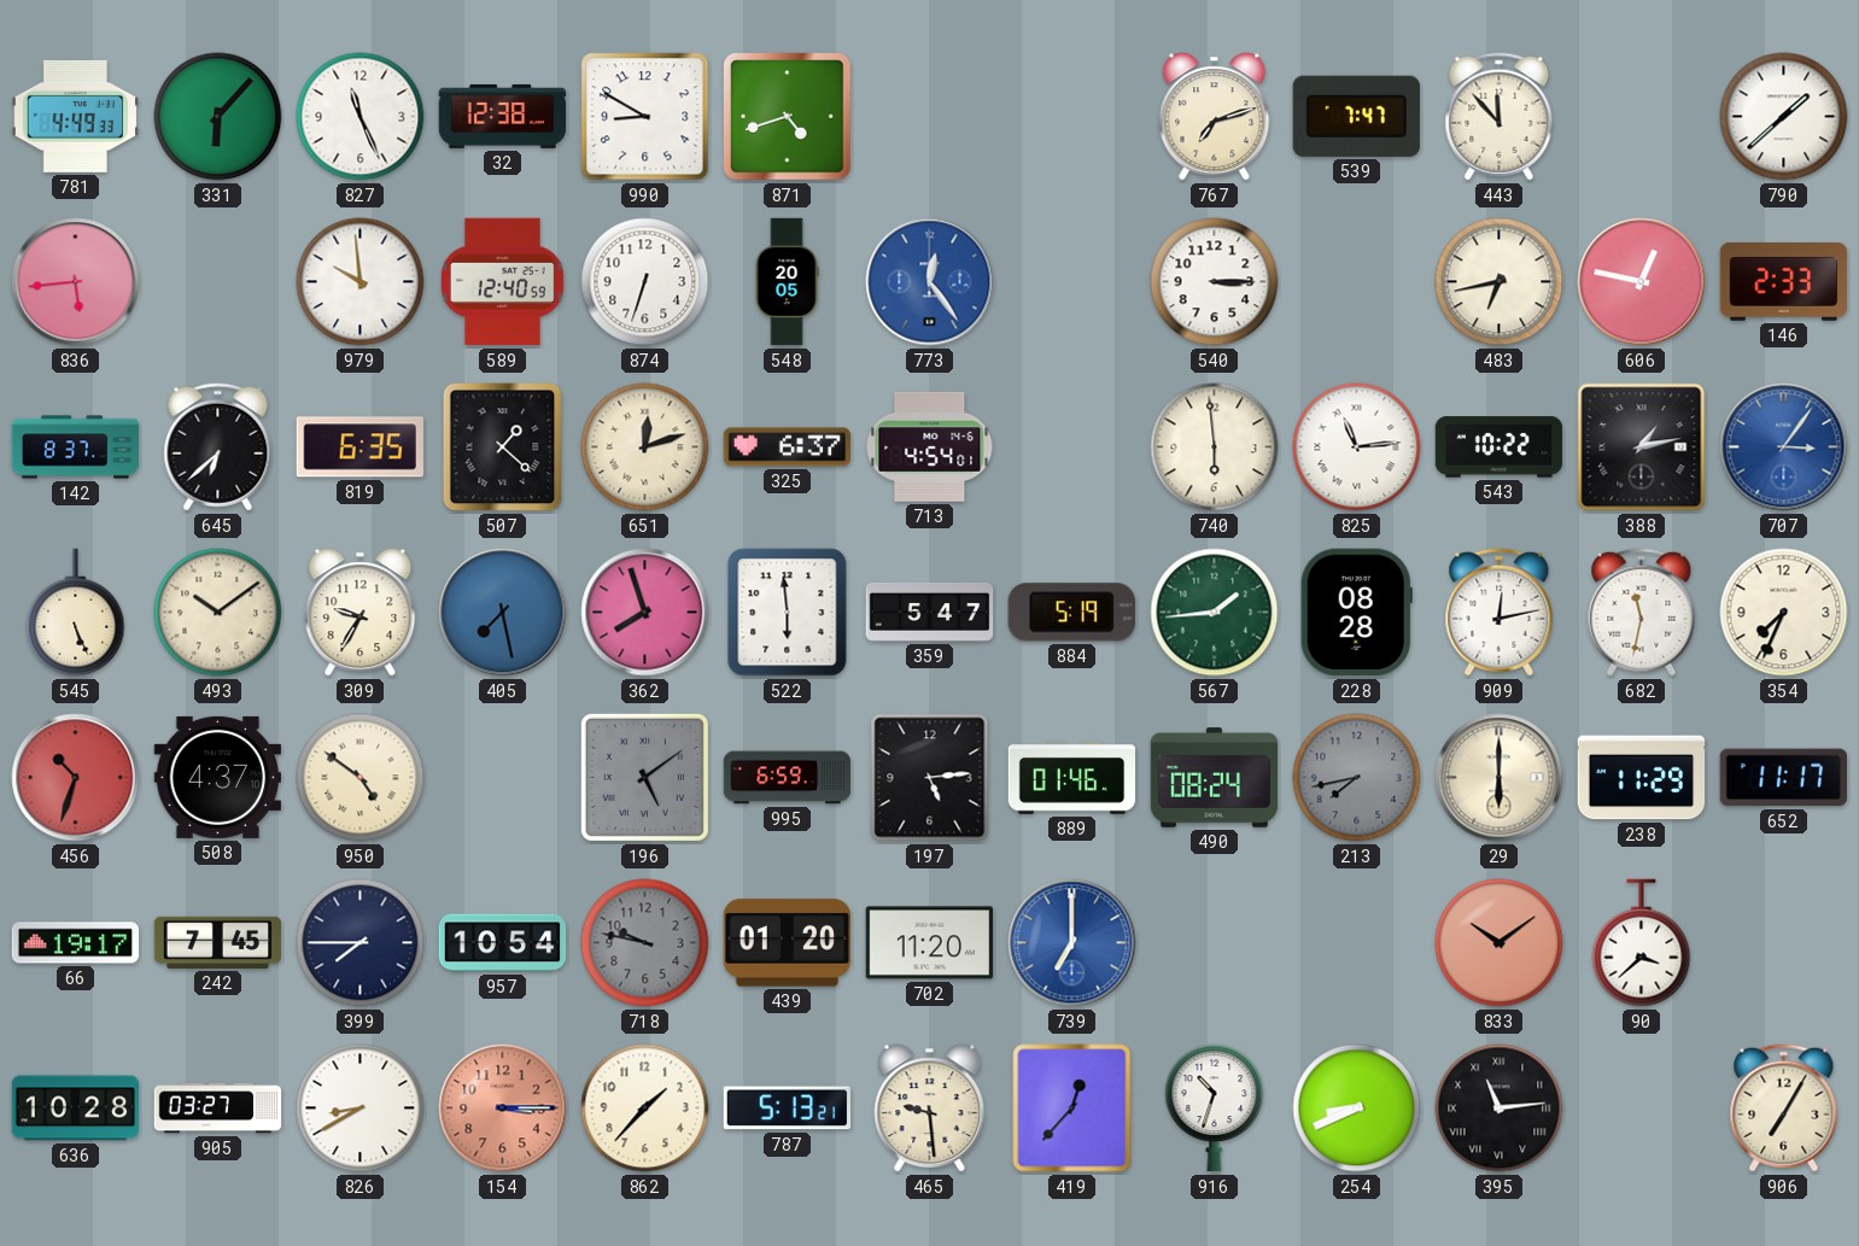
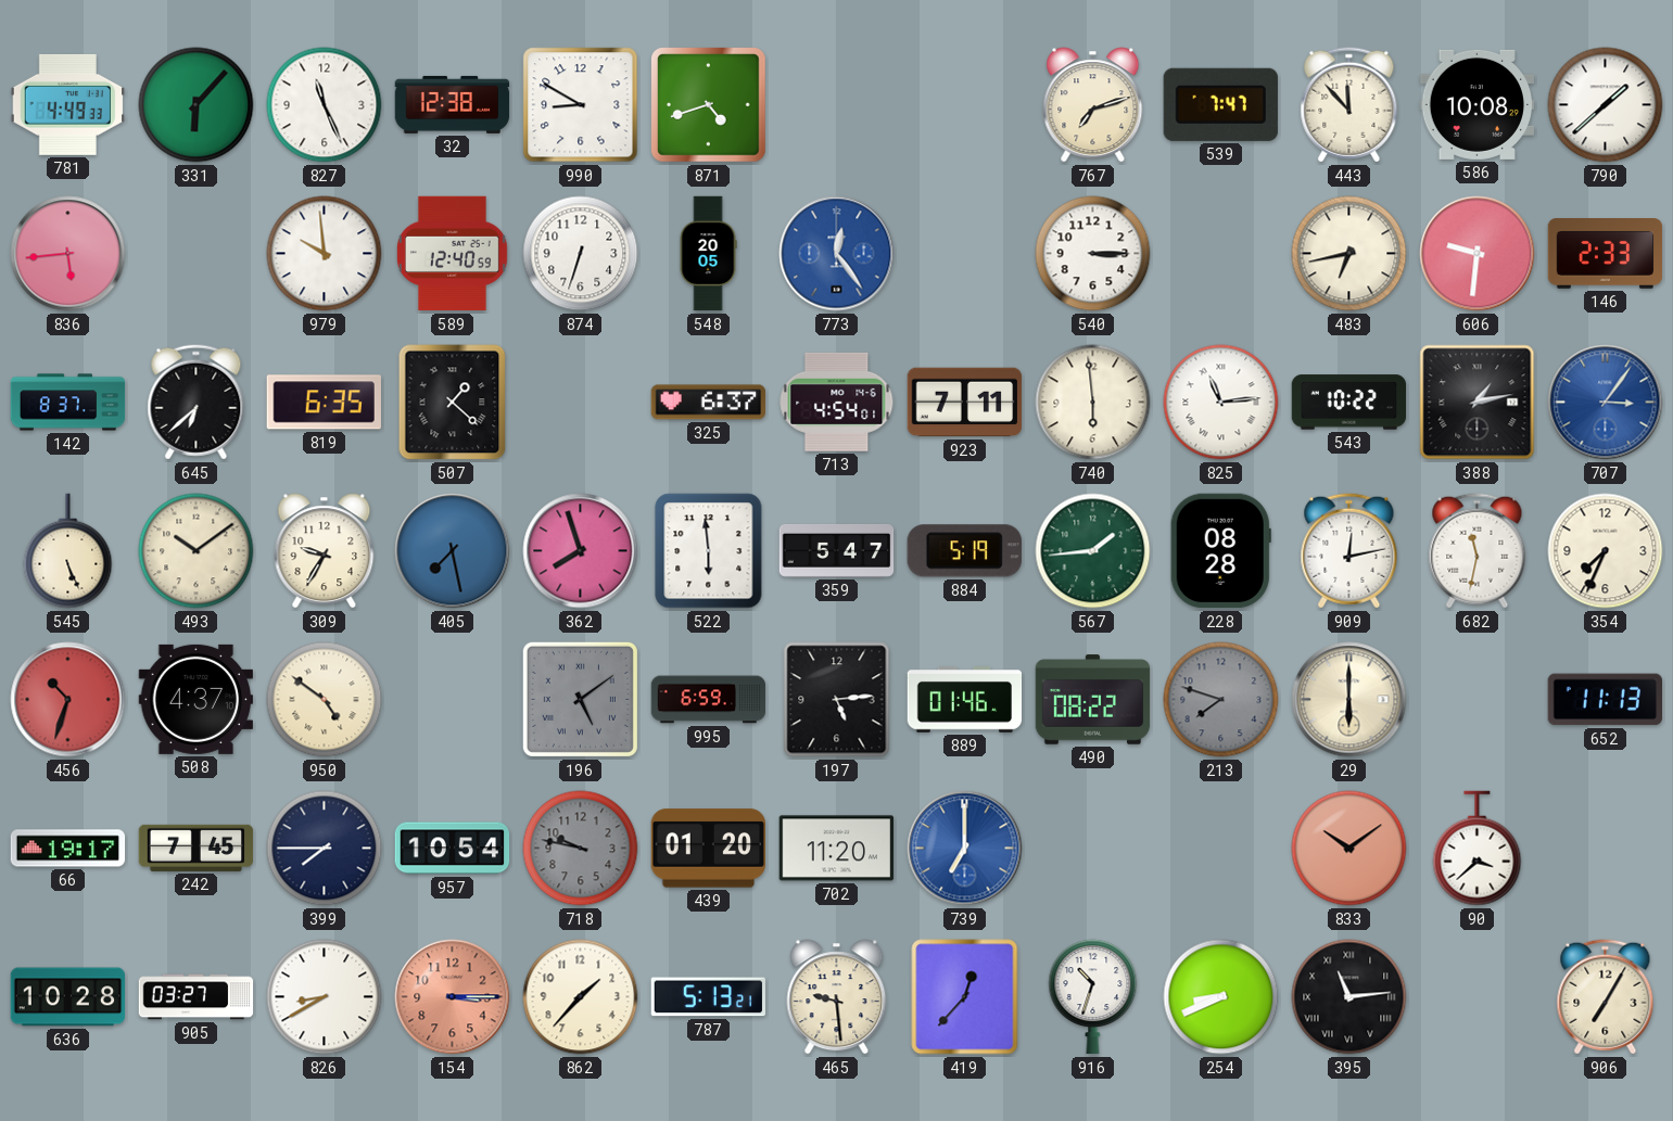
586: none -> 10:08 (1476, 104)
606: 12:47 -> 9:31 (1478, 254)
651: 12:12 -> none (645, 447)
923: none -> 7:11 (965, 403)
490: 08:24 -> 08:22 (1093, 700)
213: 7:43 -> 7:48 (1221, 700)
238: 11:29 -> none (1642, 778)
652: 11:17 -> 11:13 (1605, 700)
